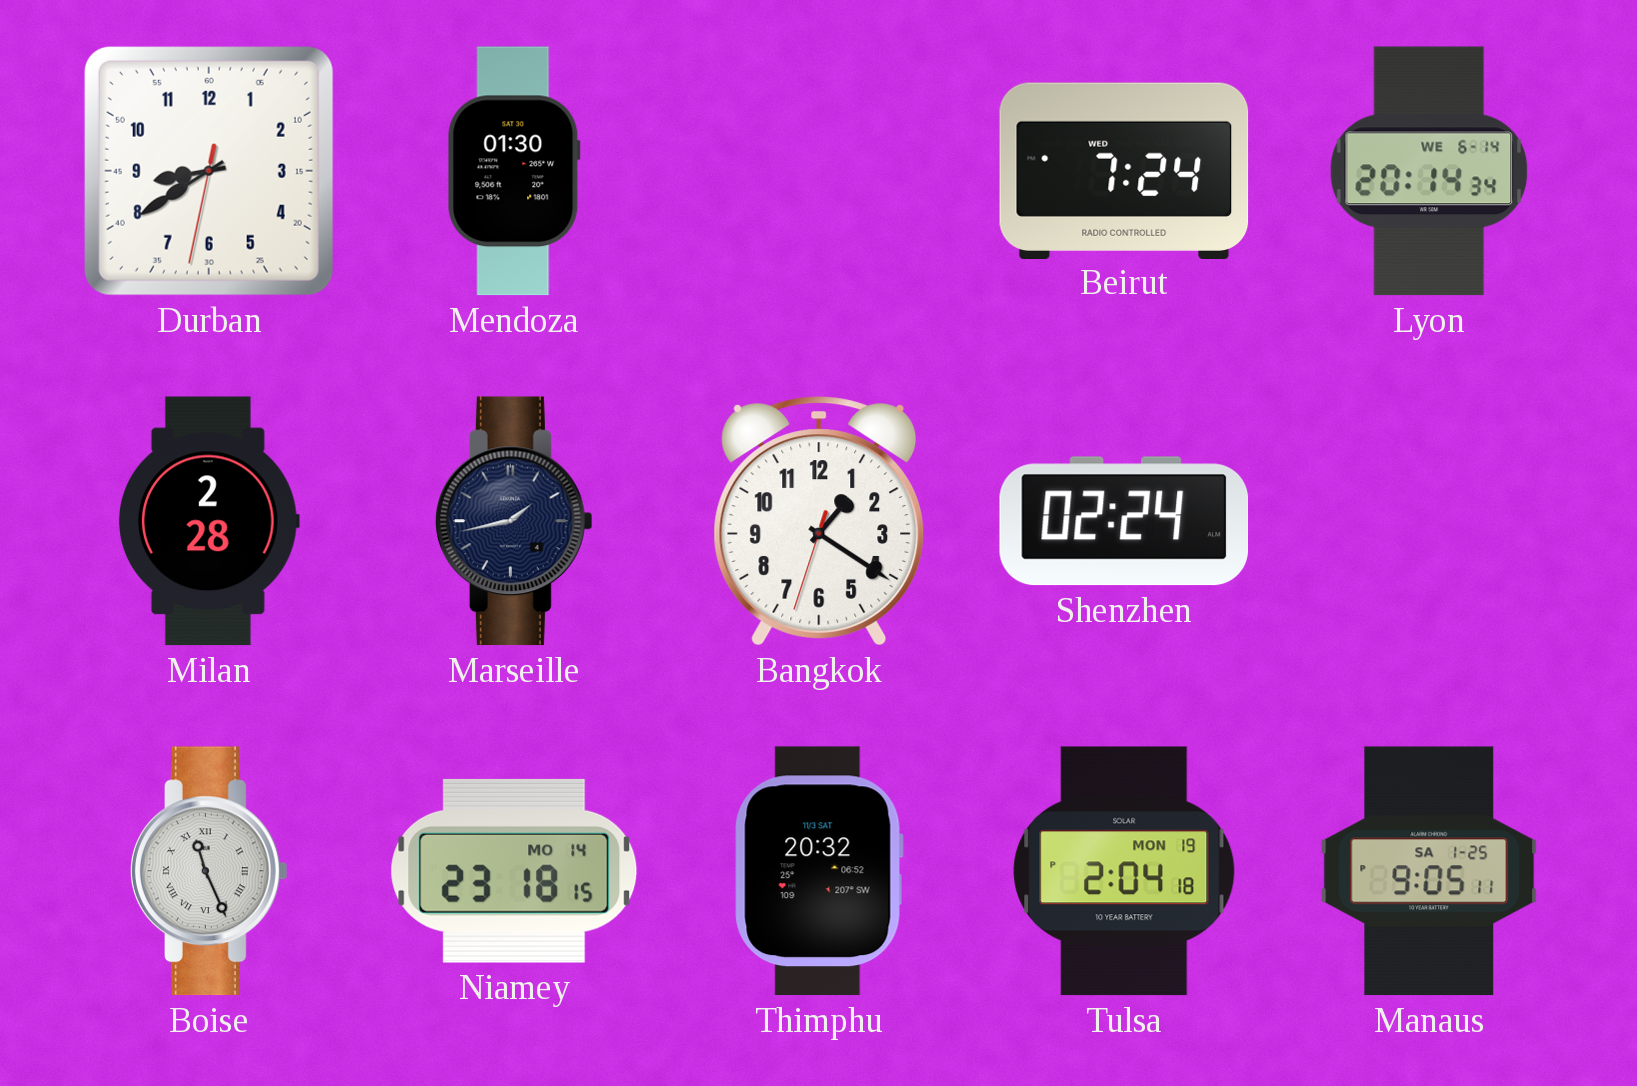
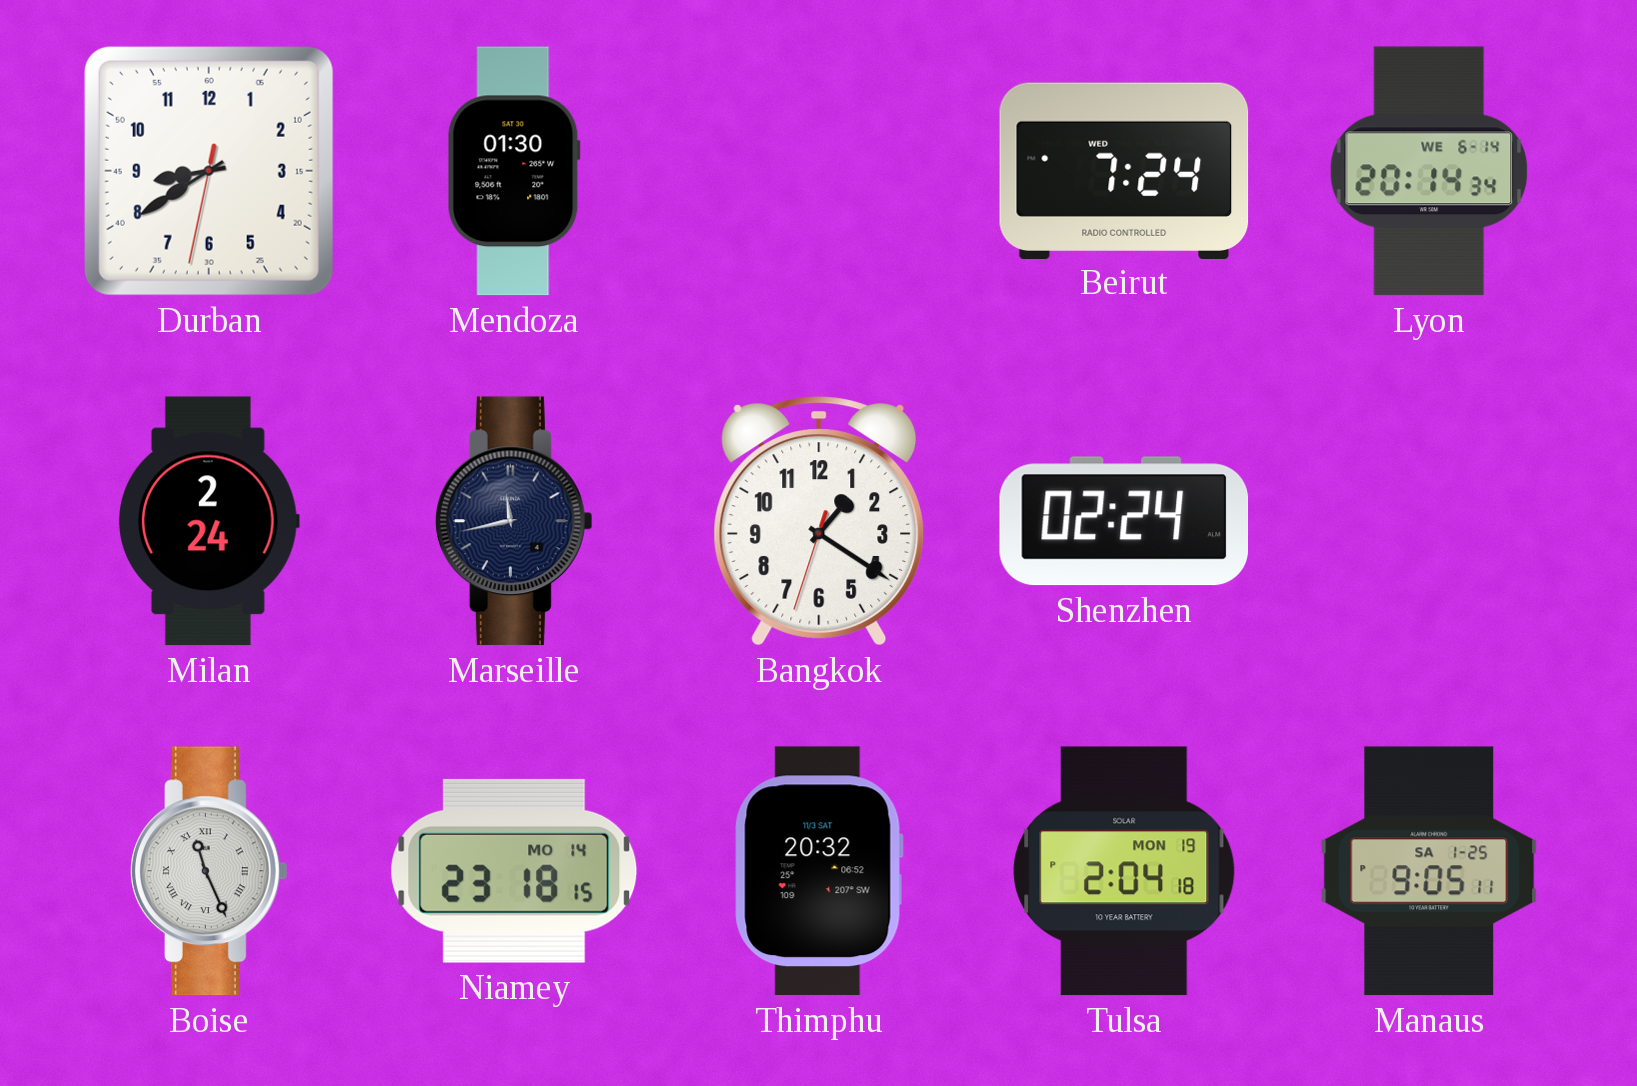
Milan: 2:28 -> 2:24 (209, 521)
Marseille: 1:43 -> 11:43 (514, 521)
